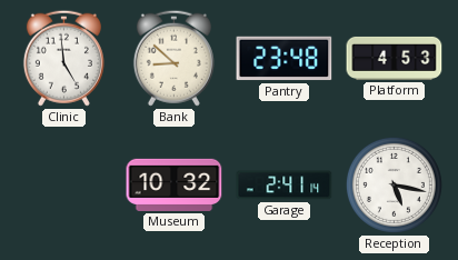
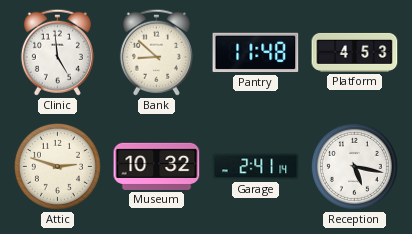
Pantry: 23:48 -> 11:48 (256, 53)
Attic: none -> 2:48 (57, 166)
